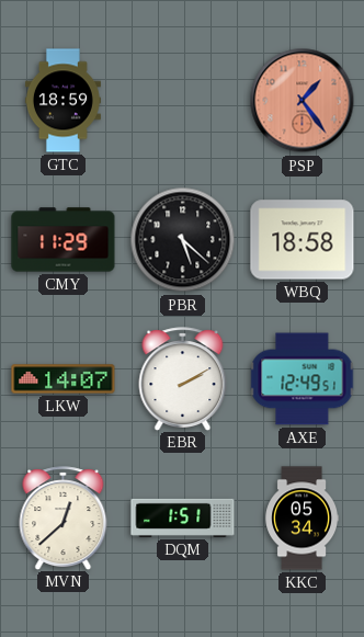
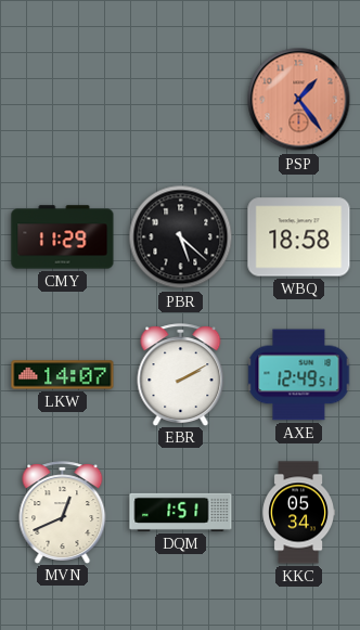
GTC: 18:59 -> none (62, 101)
MVN: 12:38 -> 12:41 (63, 512)
